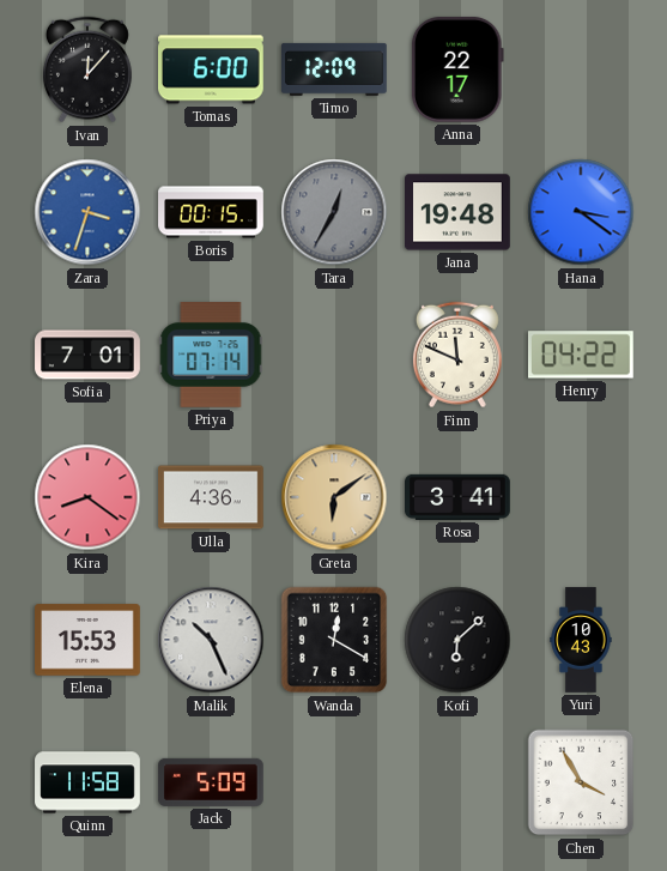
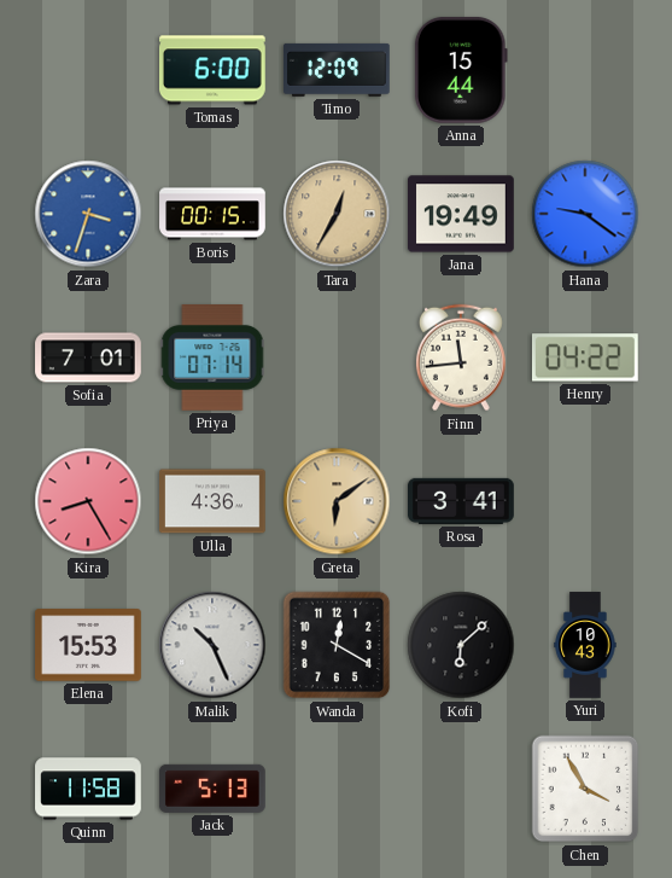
Ivan: 12:07 -> none (87, 69)
Anna: 22:17 -> 15:44 (461, 70)
Tara dial: grey -> champagne (337, 214)
Jana: 19:48 -> 19:49 (462, 214)
Hana: 3:21 -> 9:21 (585, 214)
Finn: 11:49 -> 11:44 (461, 357)
Kira: 8:21 -> 8:25 (88, 501)
Jack: 5:09 -> 5:13 (214, 789)
